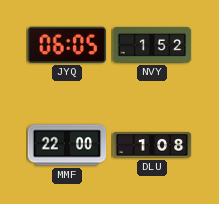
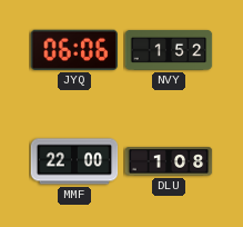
JYQ: 06:05 -> 06:06 (73, 50)
